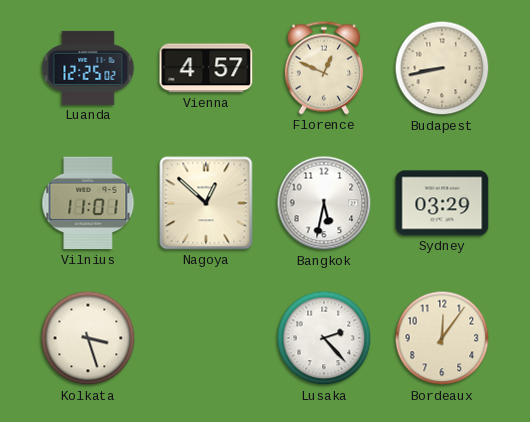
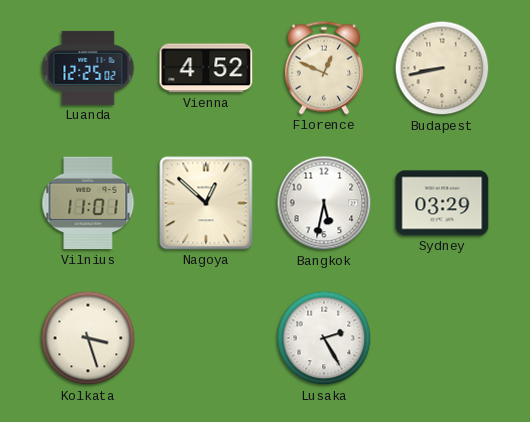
Vienna: 4:57 -> 4:52 (206, 68)
Lusaka: 2:23 -> 2:25 (324, 338)
Bordeaux: 12:06 -> none (442, 338)
